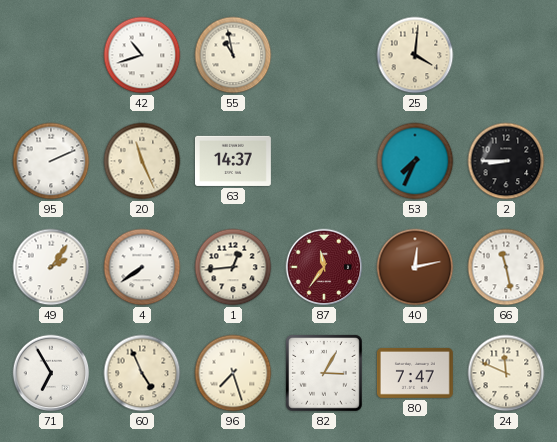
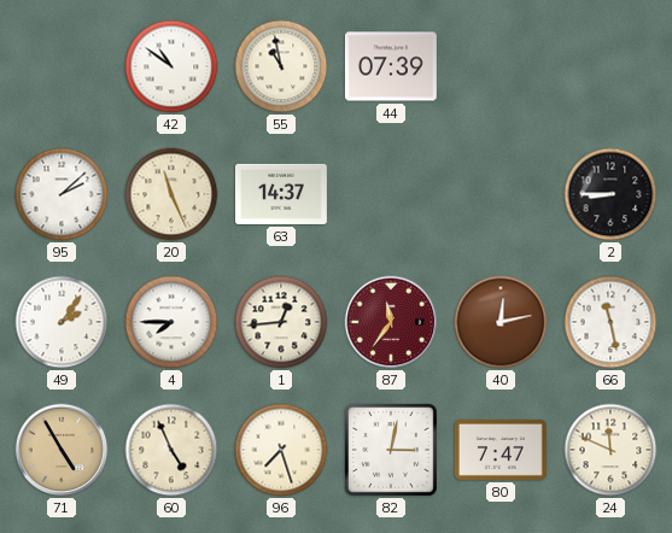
42: 10:42 -> 10:51 (171, 66)
44: none -> 07:39 (391, 66)
25: 4:01 -> none (415, 55)
95: 2:11 -> 2:08 (62, 194)
53: 7:34 -> none (415, 161)
4: 7:39 -> 7:45 (171, 322)
71: 6:55 -> 4:55 (62, 450)
71 dial: white -> champagne (62, 450)
82: 3:05 -> 3:02 (392, 451)
